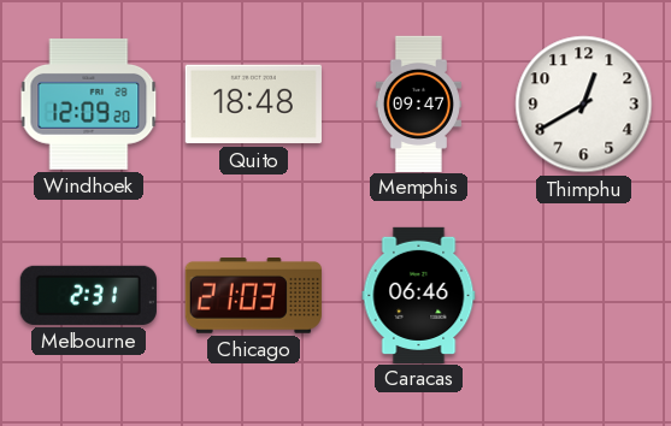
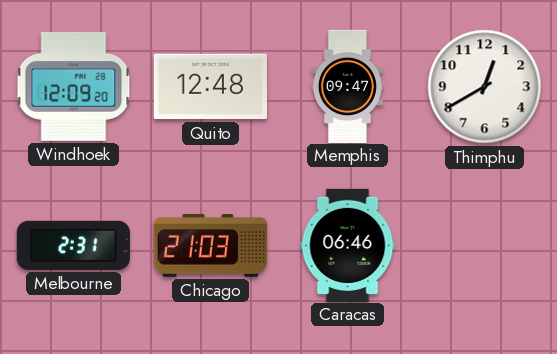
Quito: 18:48 -> 12:48 (210, 87)
